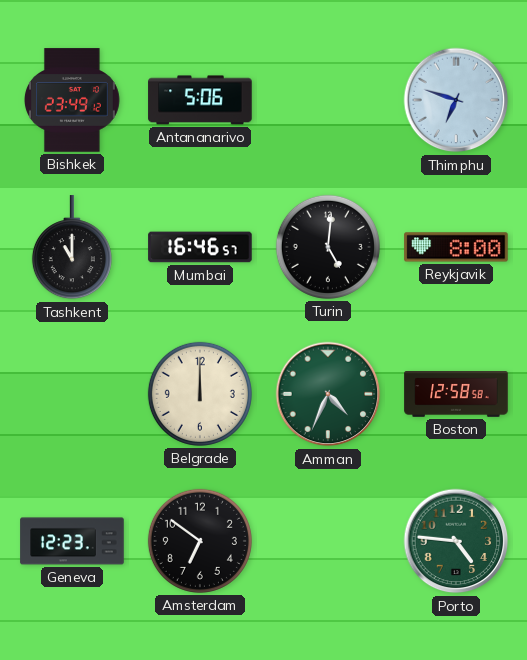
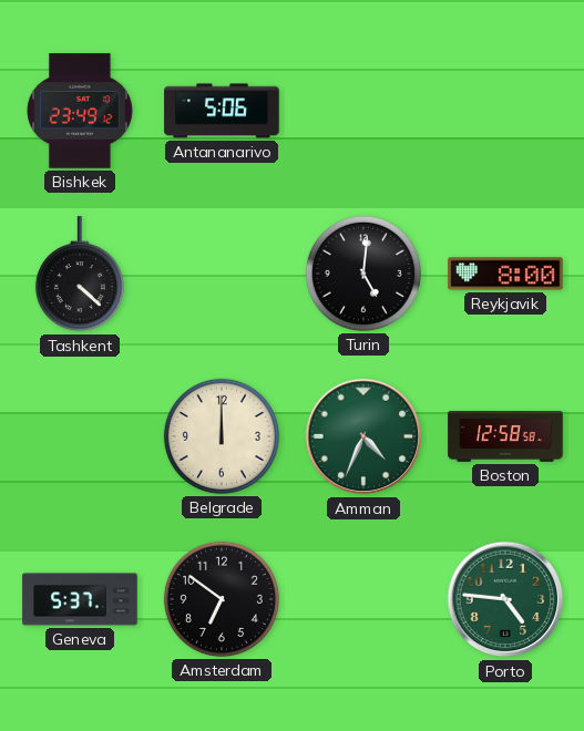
Thimphu: 6:48 -> none (456, 100)
Tashkent: 11:00 -> 4:22 (80, 275)
Mumbai: 16:46 -> none (200, 247)
Geneva: 12:23 -> 5:37 (80, 599)
